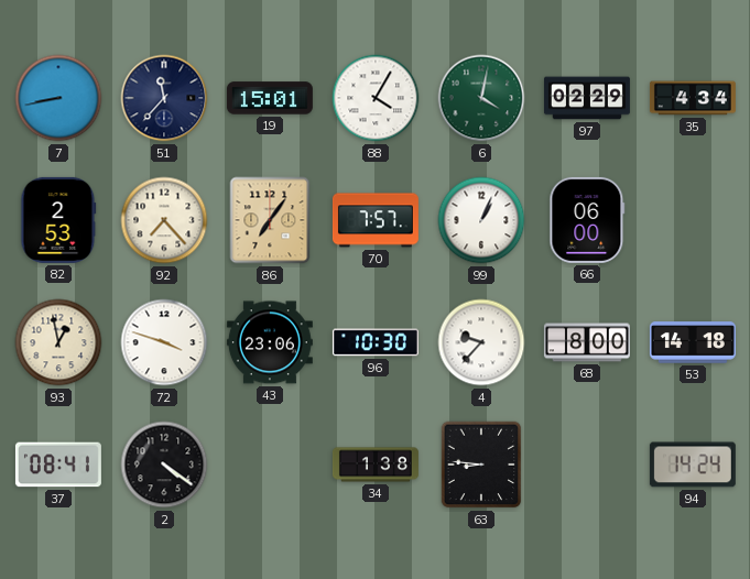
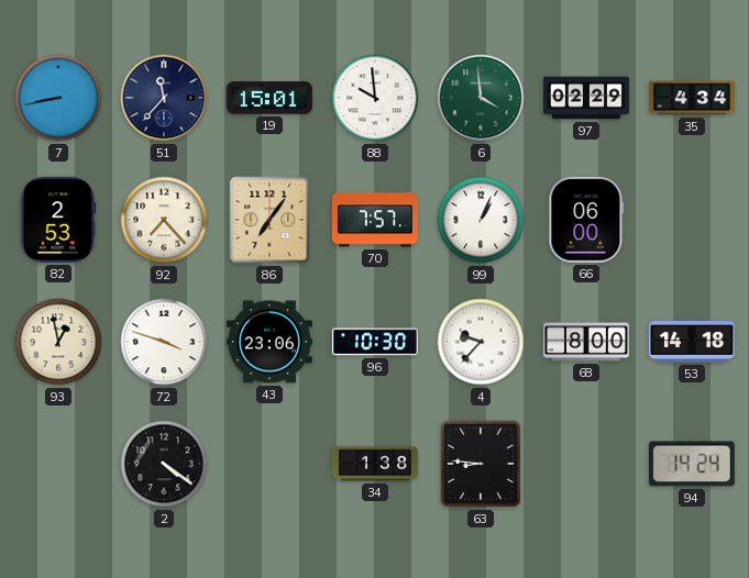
88: 4:05 -> 9:59 (375, 98)
6: 4:02 -> 3:59 (481, 98)
37: 08:41 -> none (58, 465)
